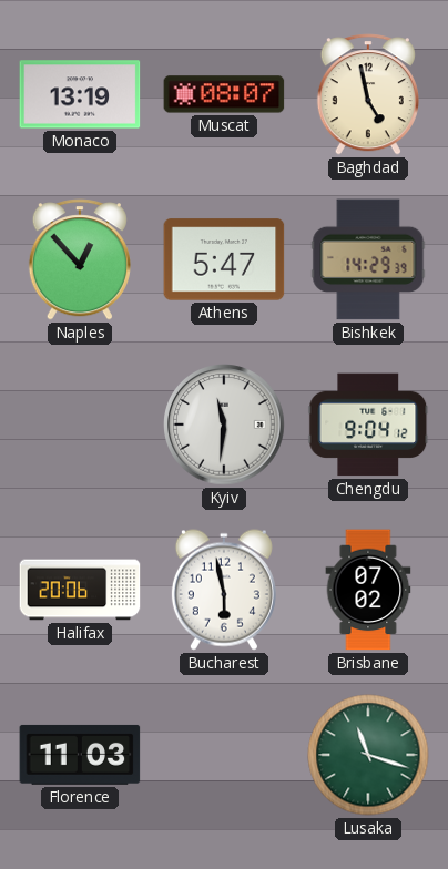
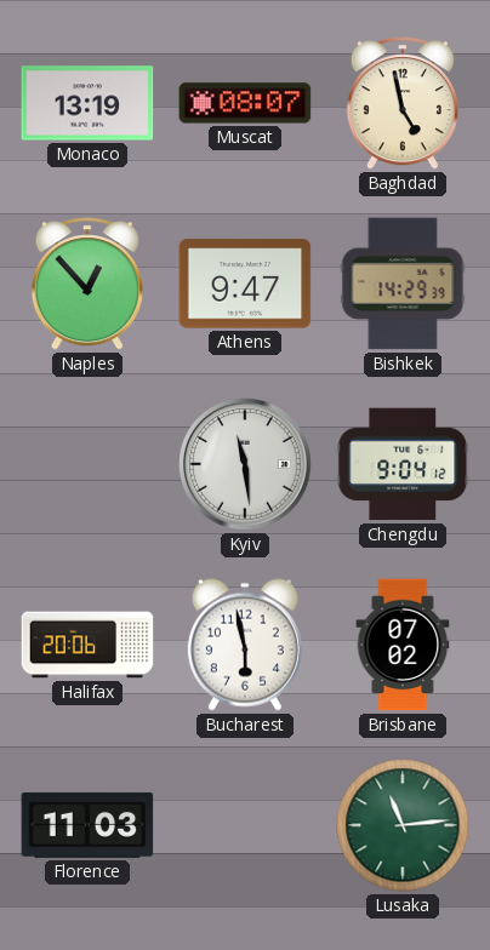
Athens: 5:47 -> 9:47 (245, 284)
Kyiv: 11:31 -> 11:29 (245, 464)
Lusaka: 11:18 -> 11:14 (403, 825)
